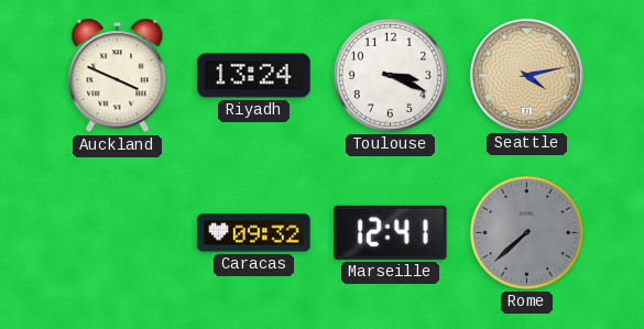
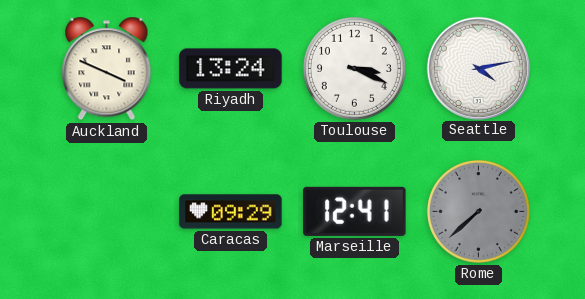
Seattle dial: champagne -> white (478, 68)
Caracas: 09:32 -> 09:29 (231, 212)
